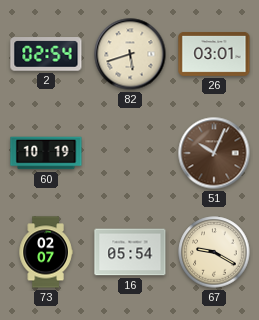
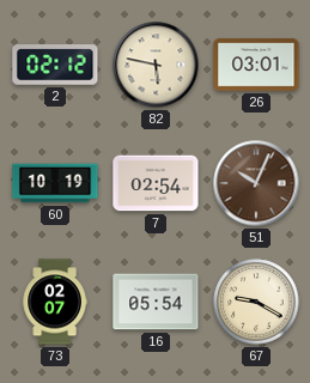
2: 02:54 -> 02:12 (55, 65)
82: 5:42 -> 5:47 (156, 65)
7: none -> 02:54 (156, 183)
